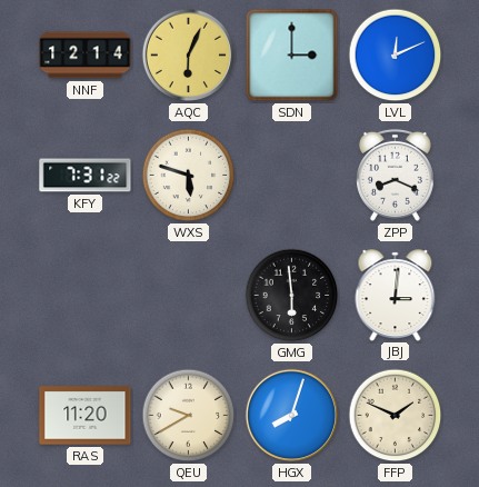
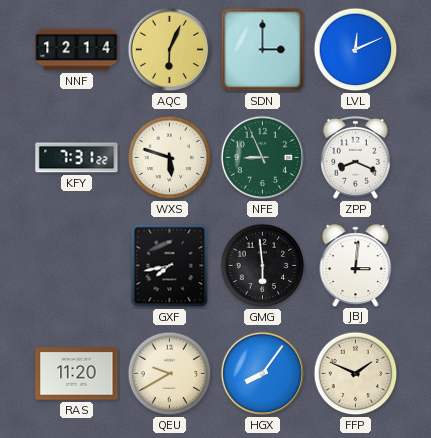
NFE: none -> 8:56 (263, 158)
GXF: none -> 7:43 (170, 266)
HGX: 8:03 -> 8:06 (263, 374)
